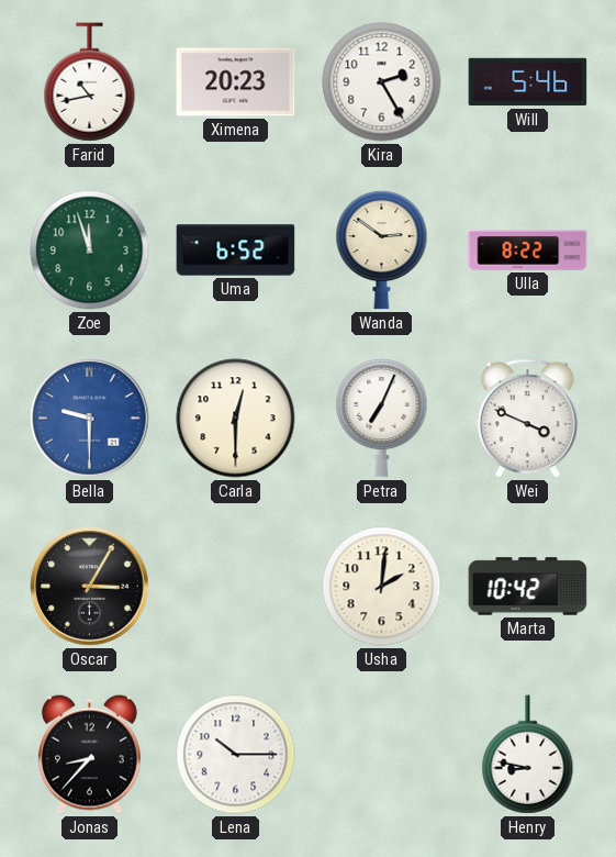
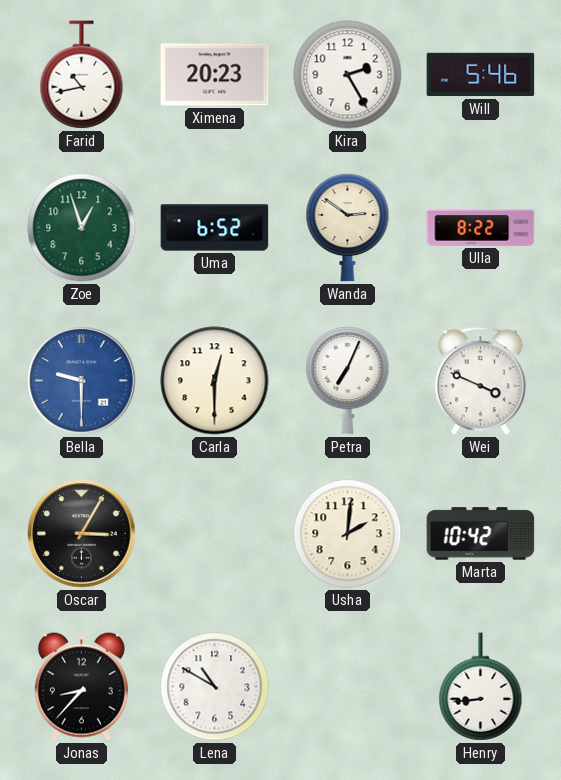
Zoe: 11:57 -> 12:57 (82, 228)
Lena: 10:15 -> 10:50 (215, 687)
Henry: 8:47 -> 8:44 (481, 687)
